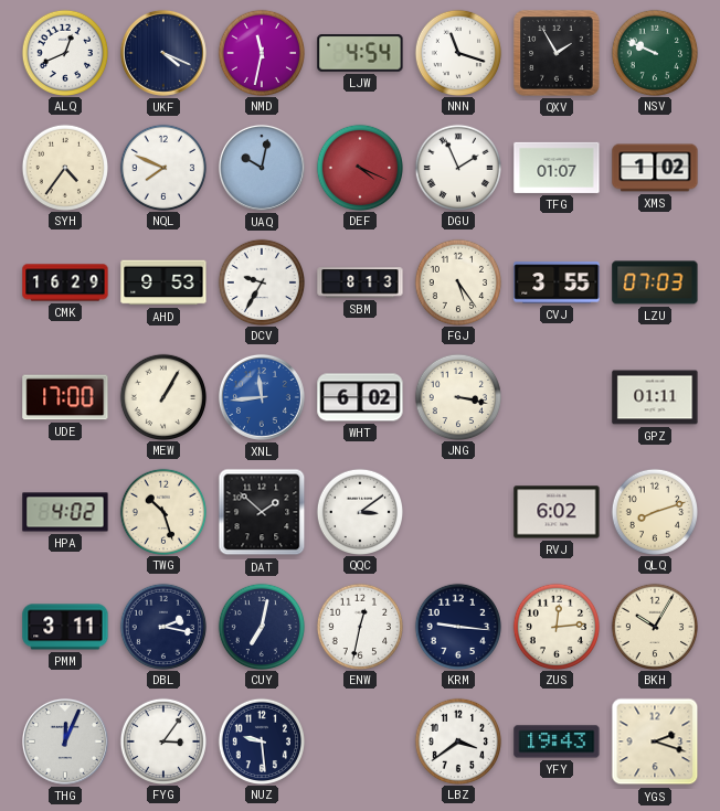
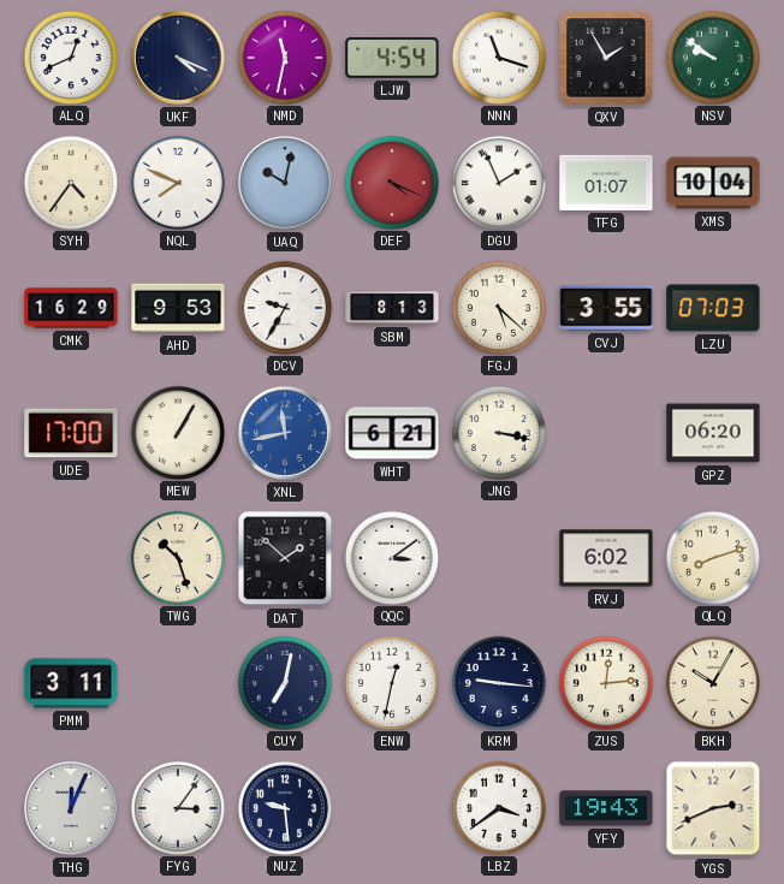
NSV: 9:49 -> 9:51 (712, 57)
XMS: 1:02 -> 10:04 (713, 183)
FGJ: 5:24 -> 5:22 (498, 307)
XNL: 11:44 -> 11:43 (285, 433)
WHT: 6:02 -> 6:21 (392, 433)
GPZ: 01:11 -> 06:20 (713, 433)
HPA: 4:02 -> none (65, 512)
DBL: 2:17 -> none (162, 626)
YGS: 2:18 -> 2:41 (713, 808)
